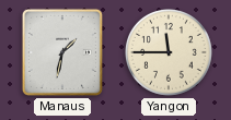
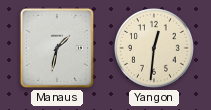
Yangon: 11:45 -> 12:31 (155, 49)
